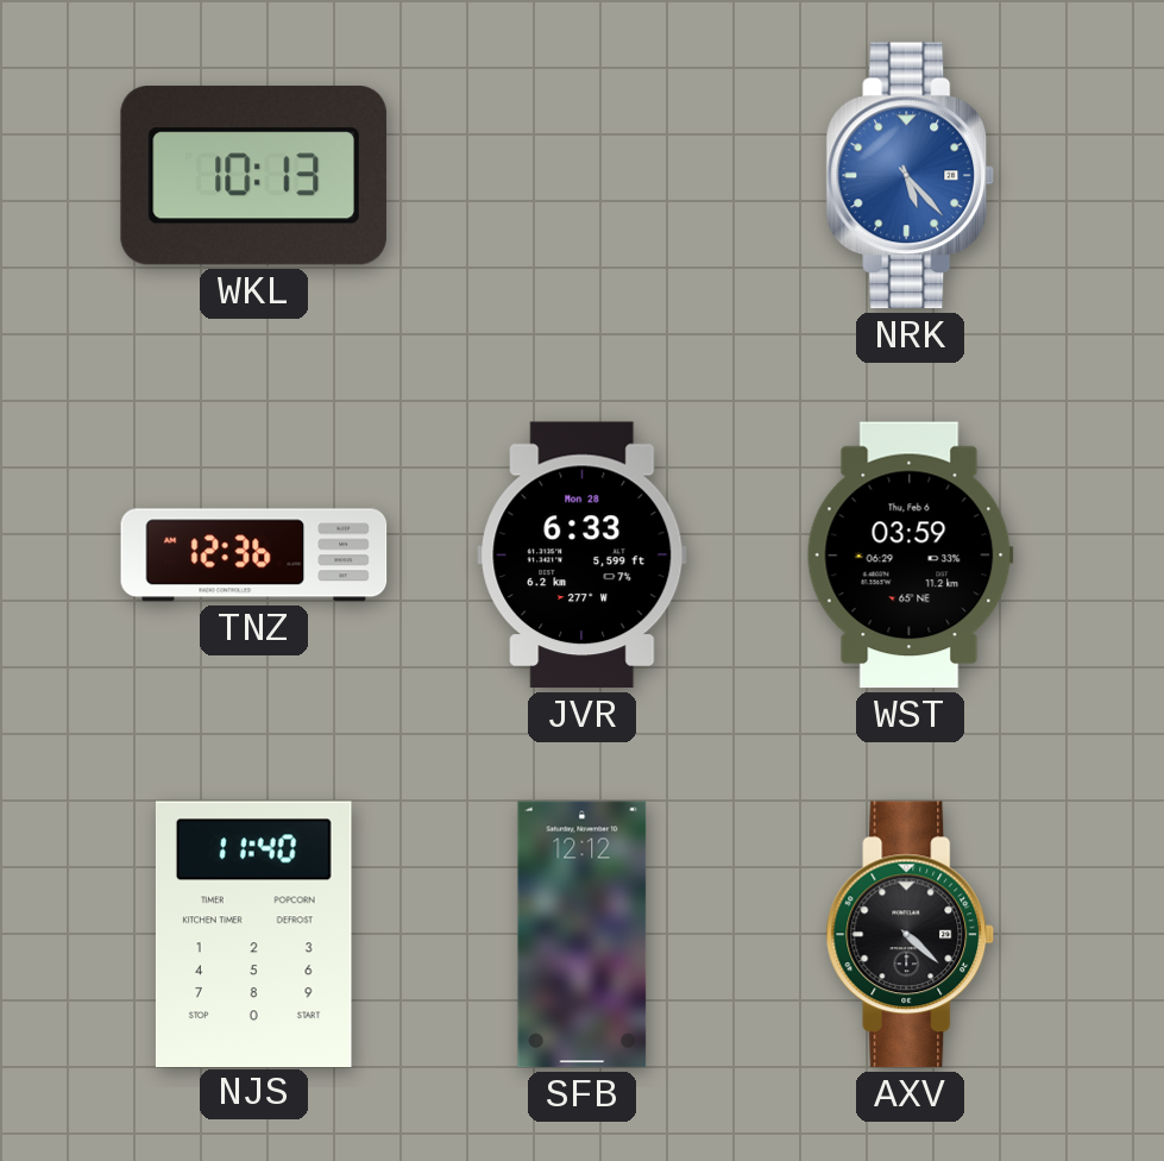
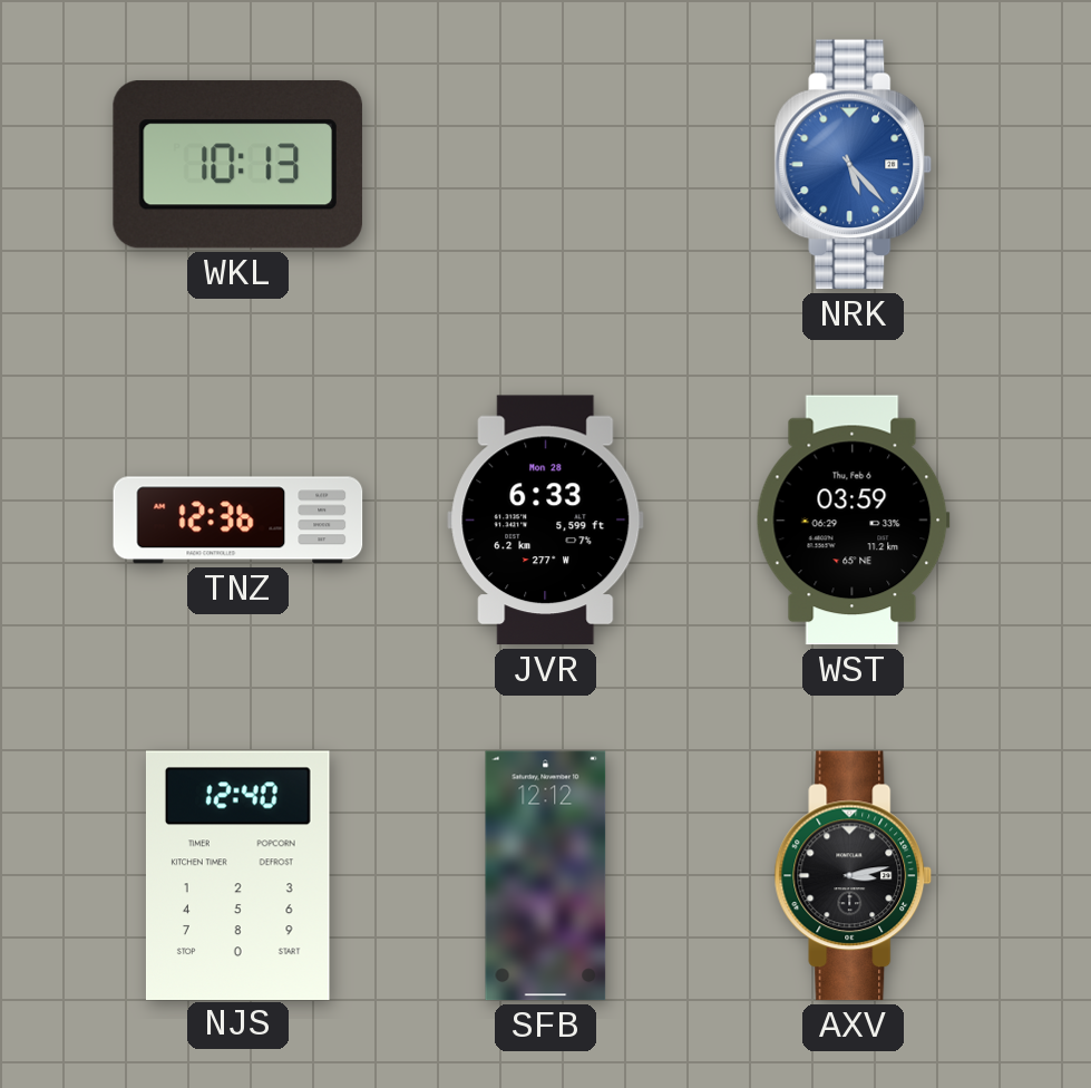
NJS: 11:40 -> 12:40 (237, 875)
AXV: 4:22 -> 3:13 (854, 876)
